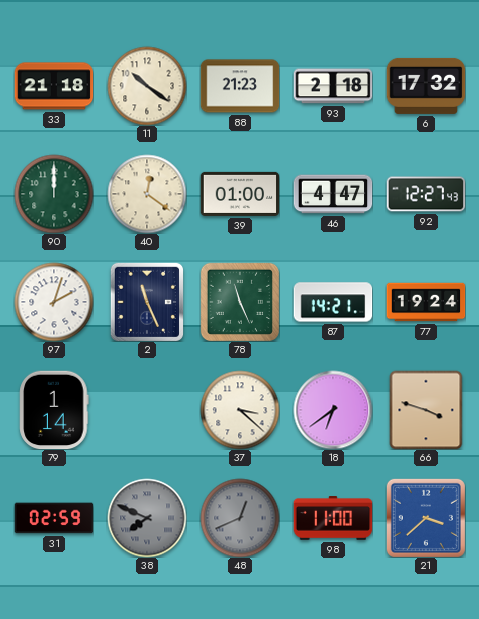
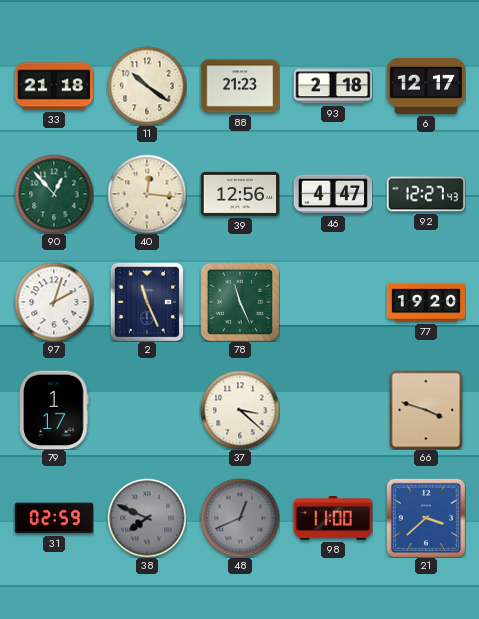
6: 17:32 -> 12:17 (426, 86)
90: 12:00 -> 12:53 (54, 194)
40: 12:21 -> 12:16 (147, 194)
39: 01:00 -> 12:56 (240, 194)
87: 14:21 -> none (333, 302)
77: 19:24 -> 19:20 (426, 302)
79: 1:14 -> 1:17 (54, 410)
18: 6:39 -> none (333, 410)
